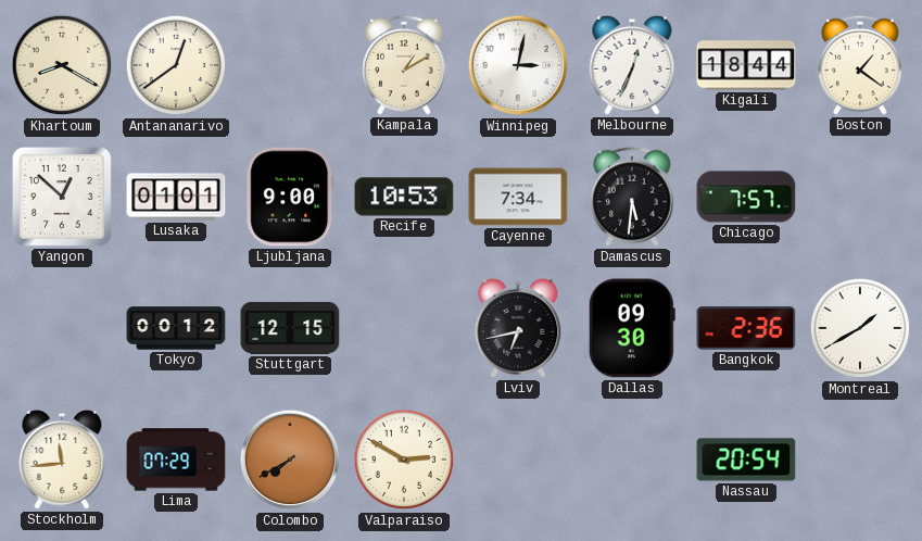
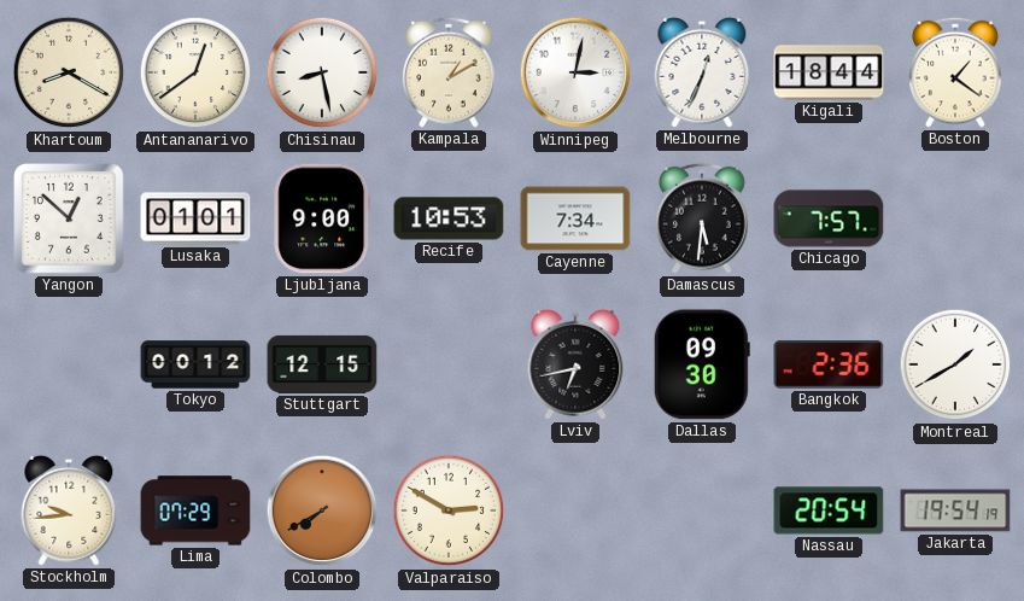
Chisinau: none -> 8:28 (322, 72)
Stockholm: 11:44 -> 9:44 (69, 510)
Jakarta: none -> 19:54 (955, 510)
